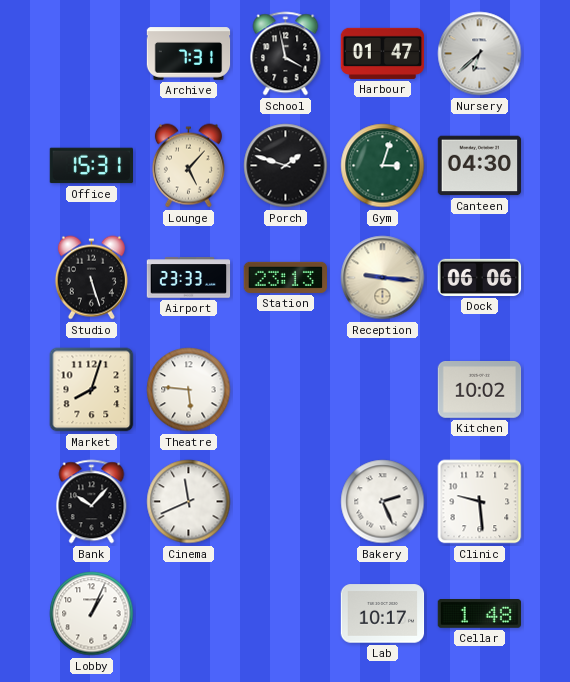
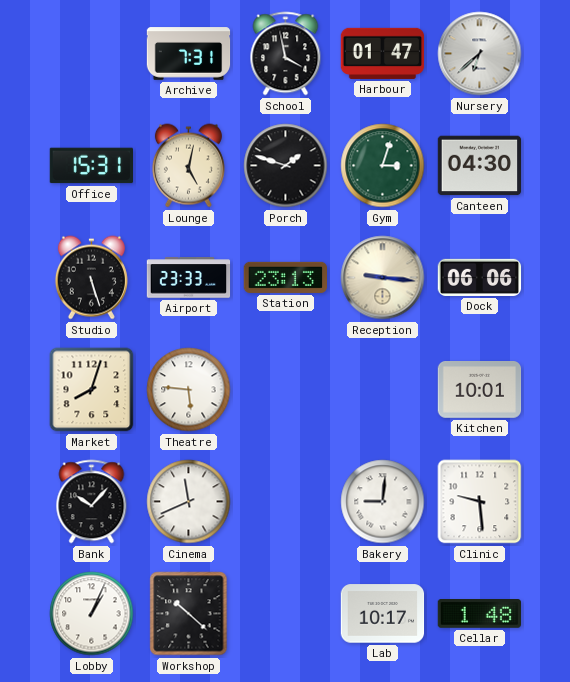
Lounge: 5:07 -> 5:02 (188, 166)
Kitchen: 10:02 -> 10:01 (480, 390)
Bakery: 2:26 -> 9:01 (383, 502)
Workshop: none -> 10:22 (189, 614)
